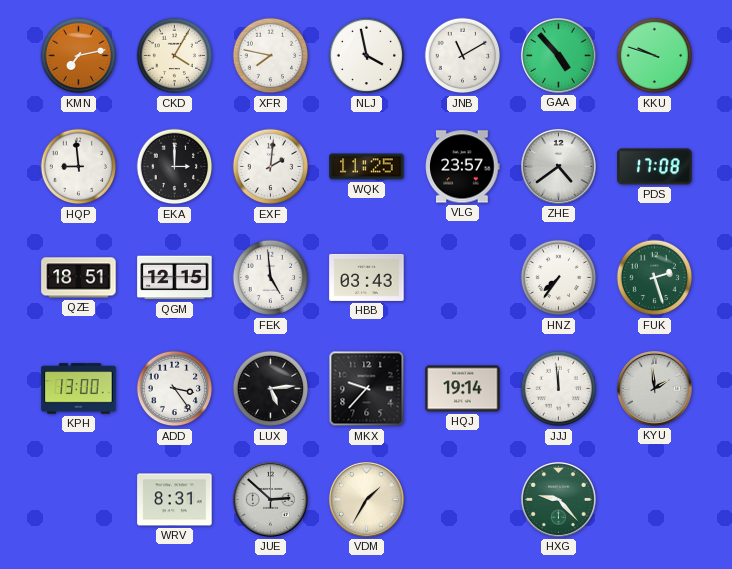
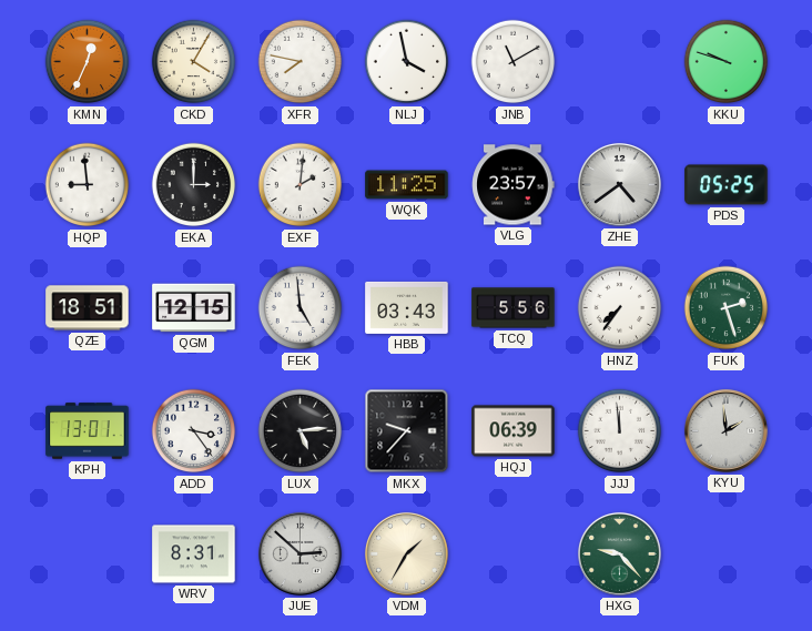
KMN: 7:13 -> 12:34 (88, 62)
GAA: 4:53 -> none (558, 55)
PDS: 17:08 -> 05:25 (727, 185)
TCQ: none -> 5:56 (514, 308)
KPH: 13:00 -> 13:01 (88, 431)
HQJ: 19:14 -> 06:39 (514, 431)
